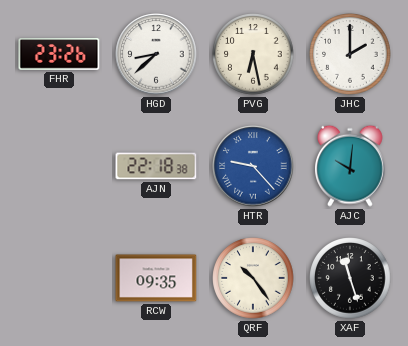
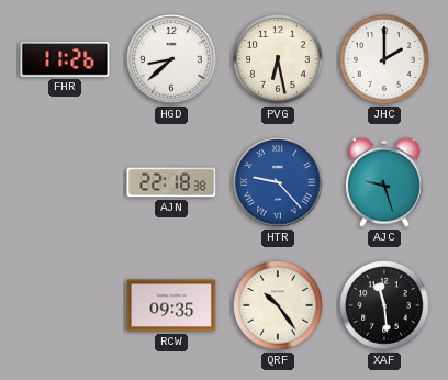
FHR: 23:26 -> 11:26 (65, 59)
AJC: 10:01 -> 9:27 (385, 182)
XAF: 11:27 -> 11:29 (384, 305)
